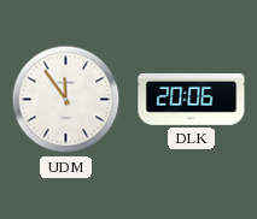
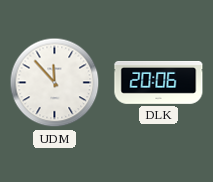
UDM: 11:54 -> 11:53 (55, 83)
